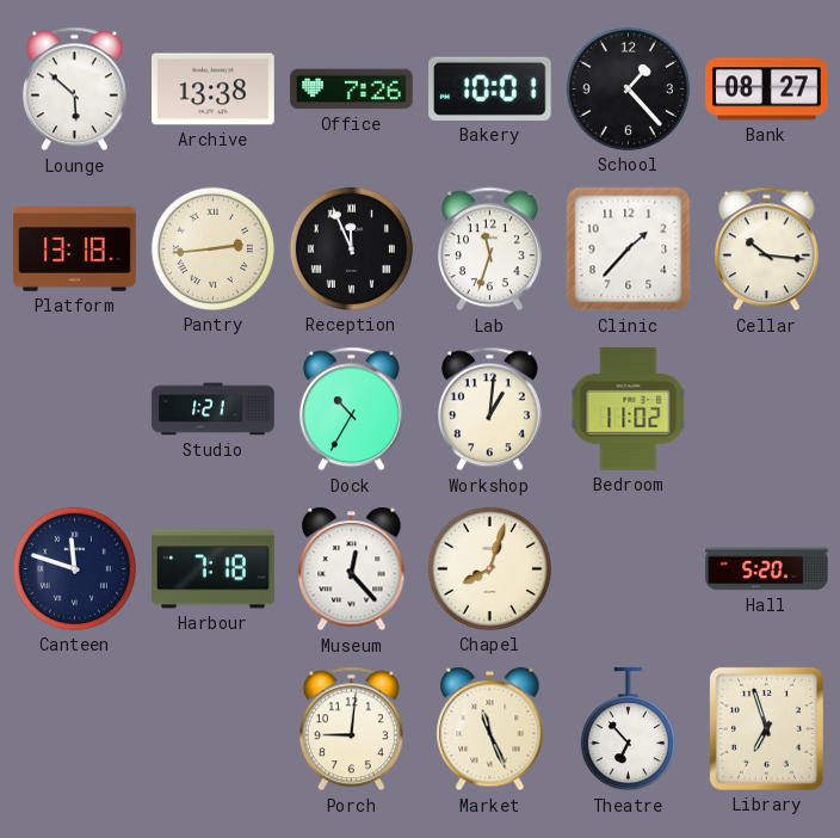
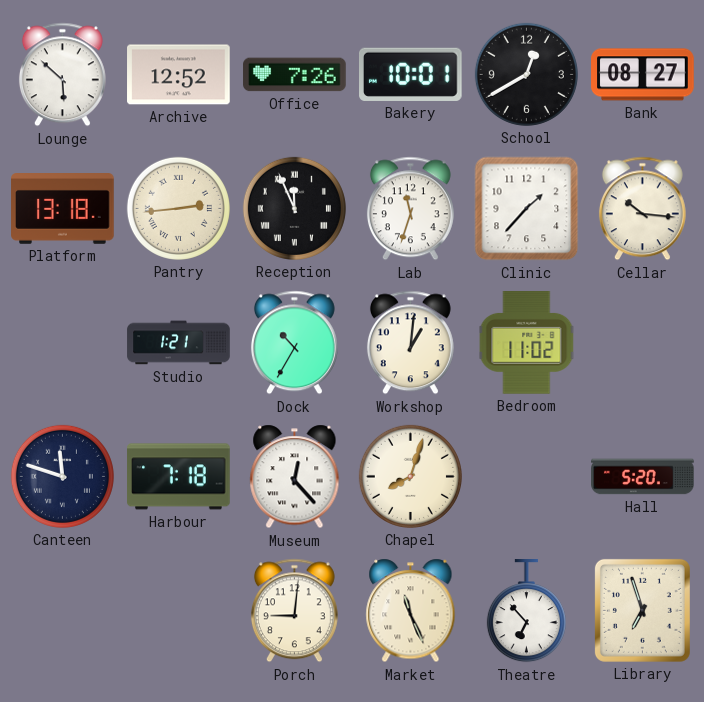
Archive: 13:38 -> 12:52 (179, 75)
School: 1:23 -> 12:40 (526, 74)
